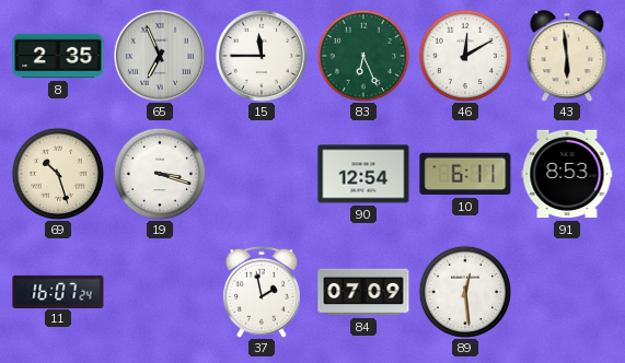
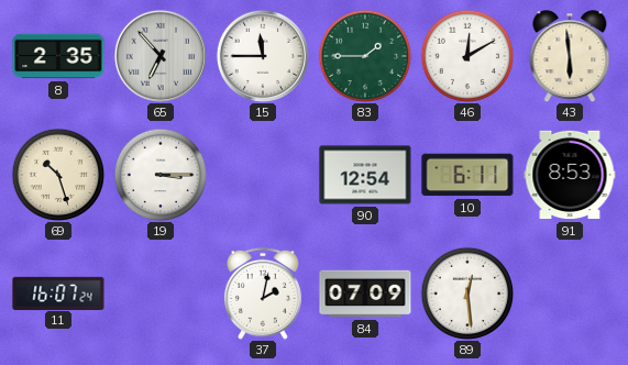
65: 6:56 -> 6:53 (161, 56)
83: 6:26 -> 1:45 (365, 56)
19: 3:18 -> 3:15 (161, 175)
37: 1:58 -> 2:02 (263, 294)
